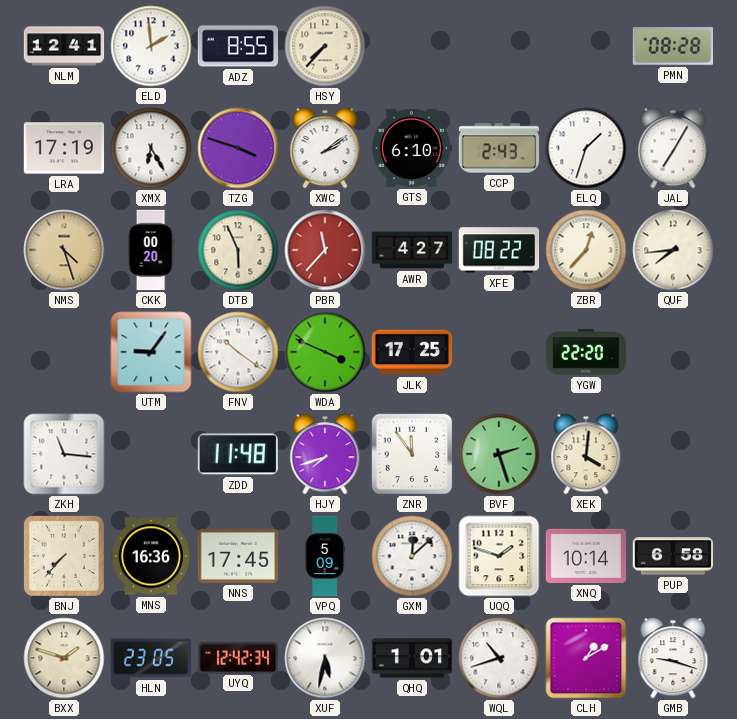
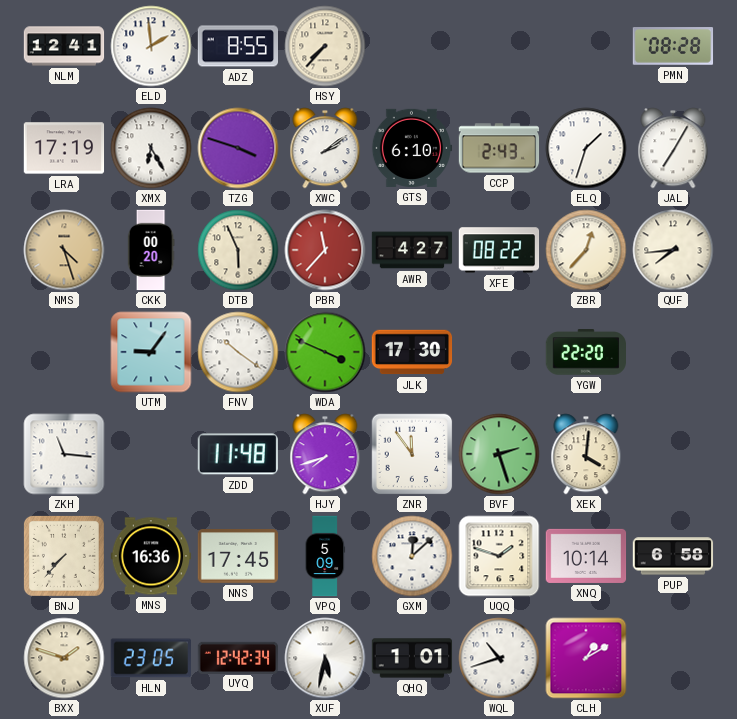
JLK: 17:25 -> 17:30 (412, 352)
GMB: 9:18 -> none (673, 658)
